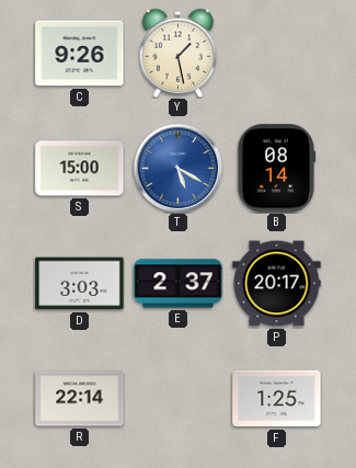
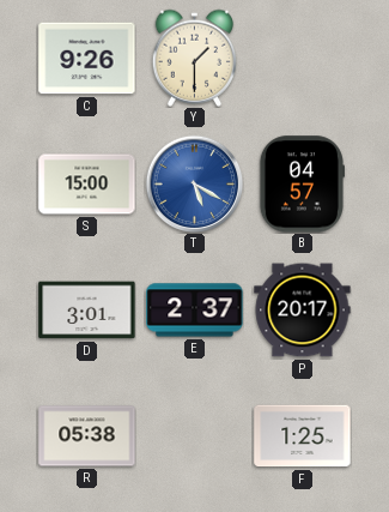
Y: 1:28 -> 1:30 (195, 58)
B: 08:14 -> 04:57 (300, 185)
D: 3:03 -> 3:01 (87, 311)
R: 22:14 -> 05:38 (87, 436)
